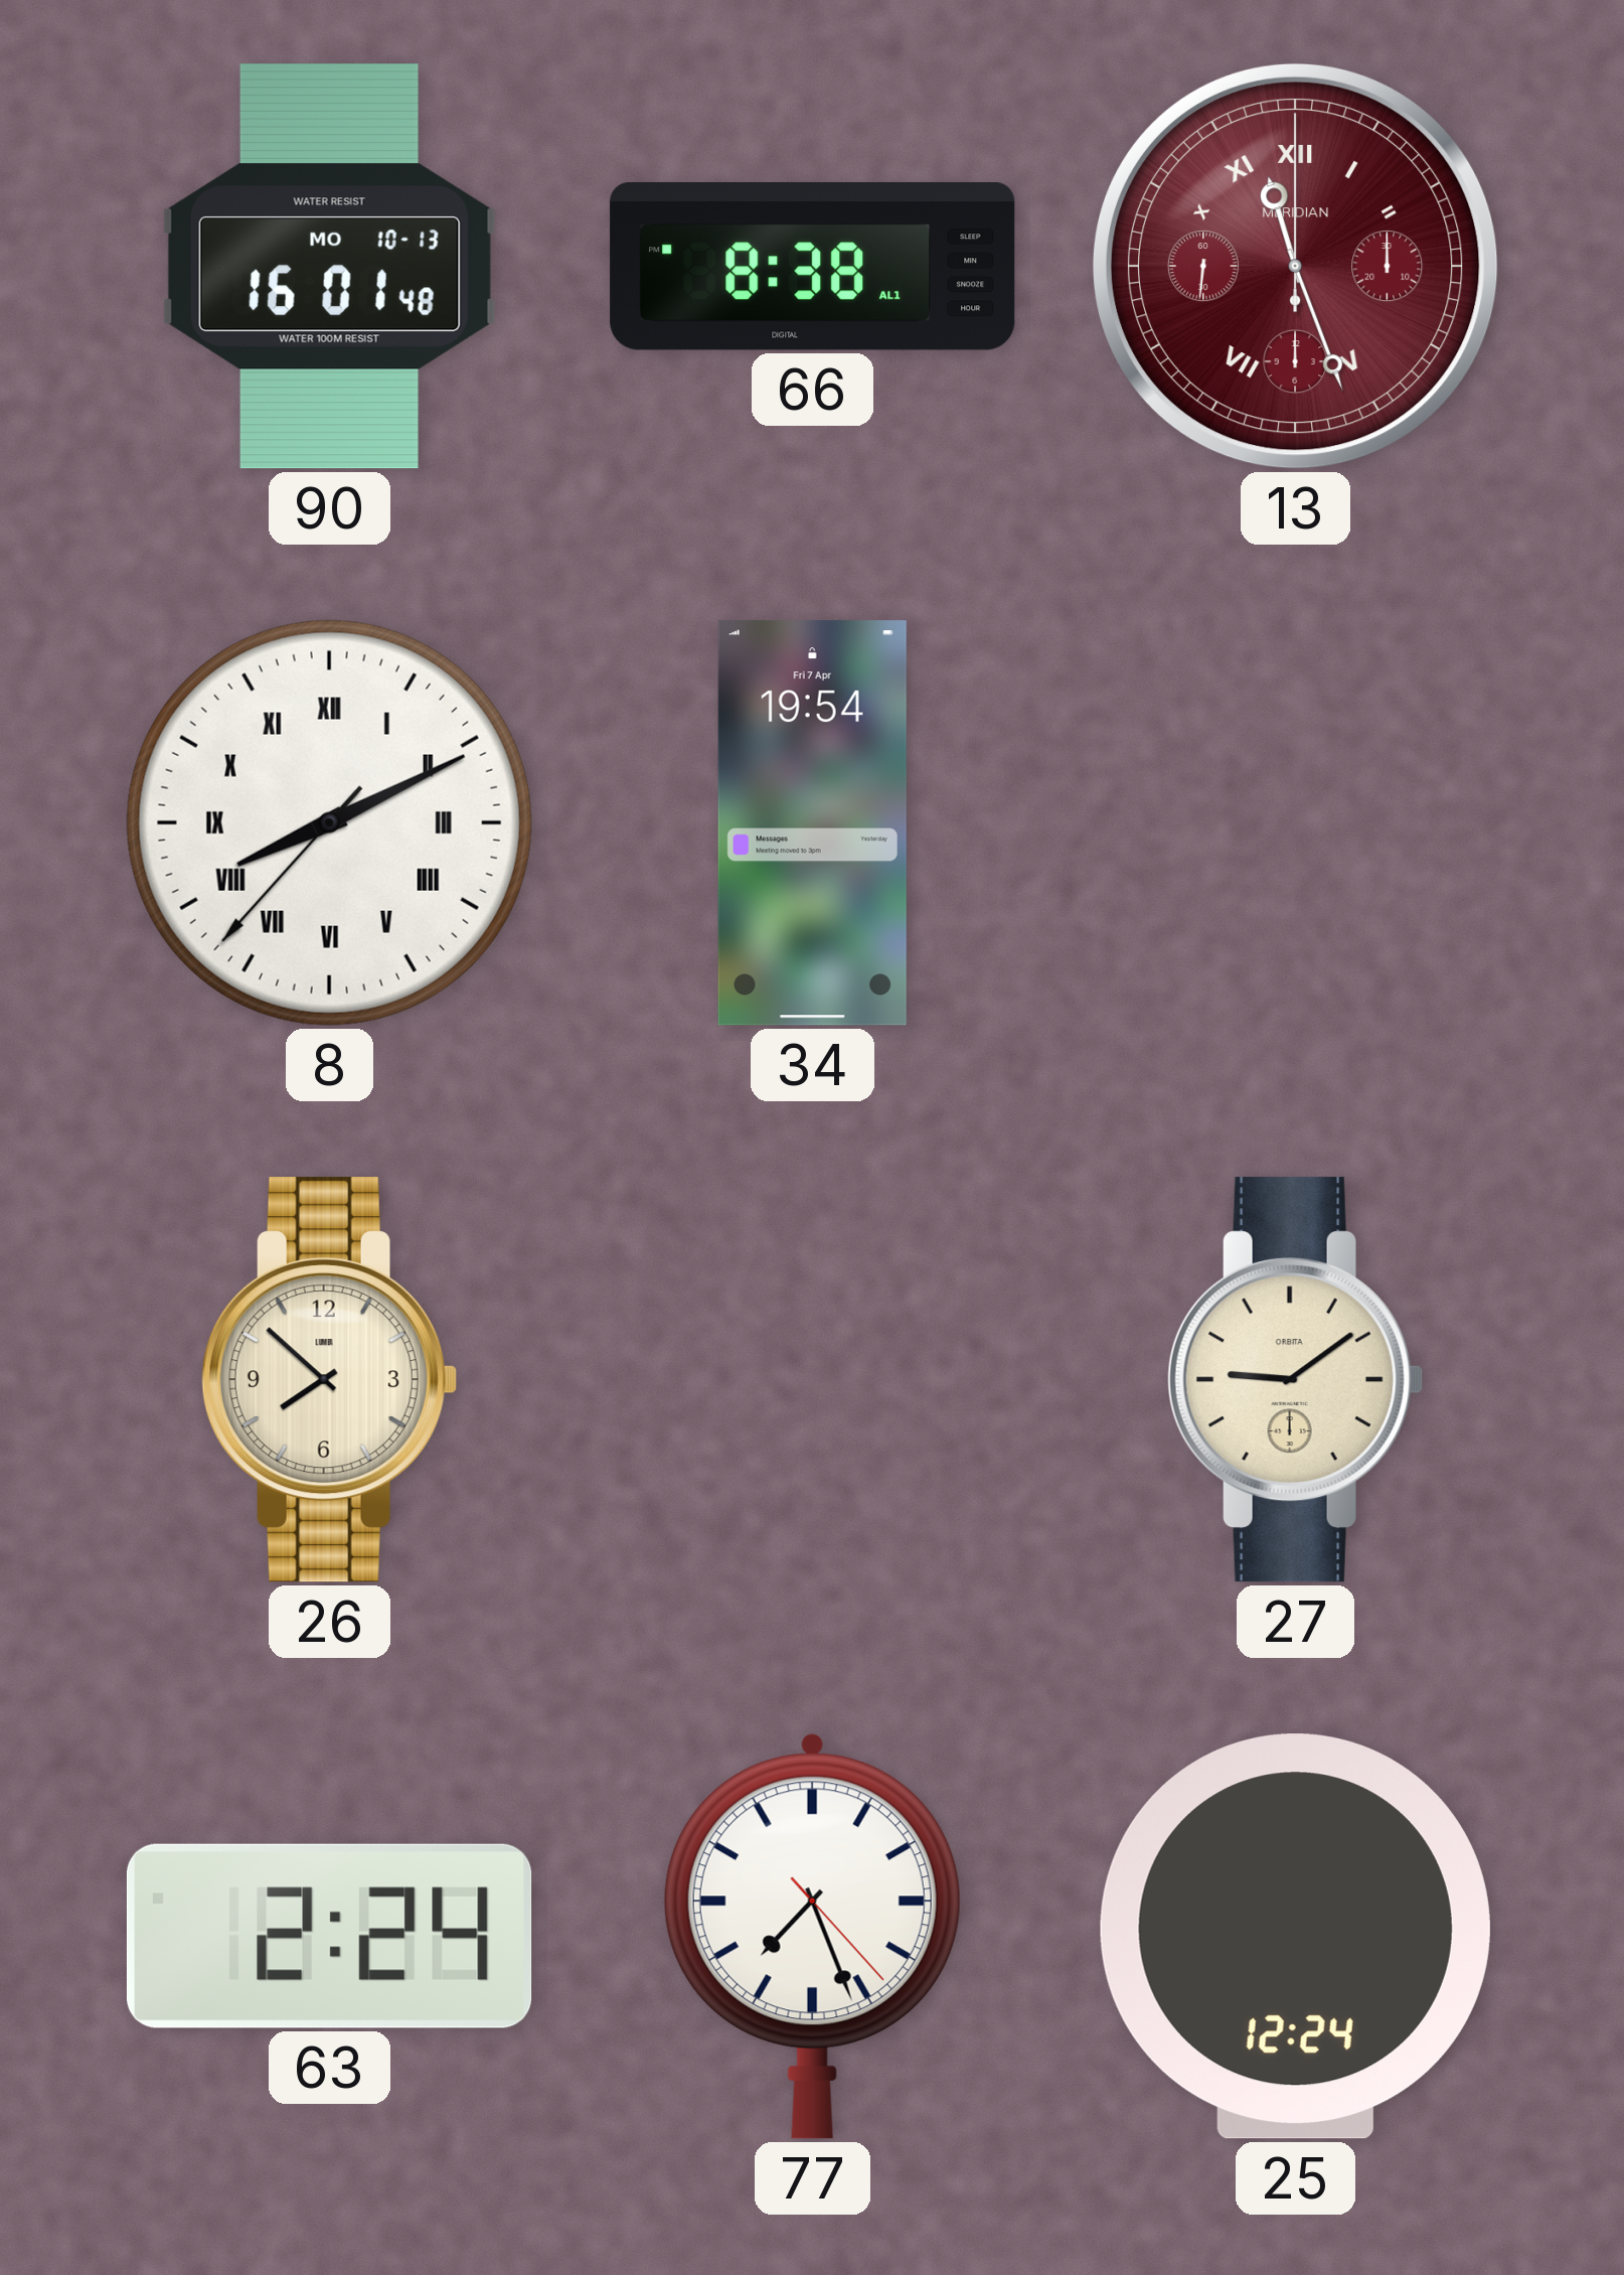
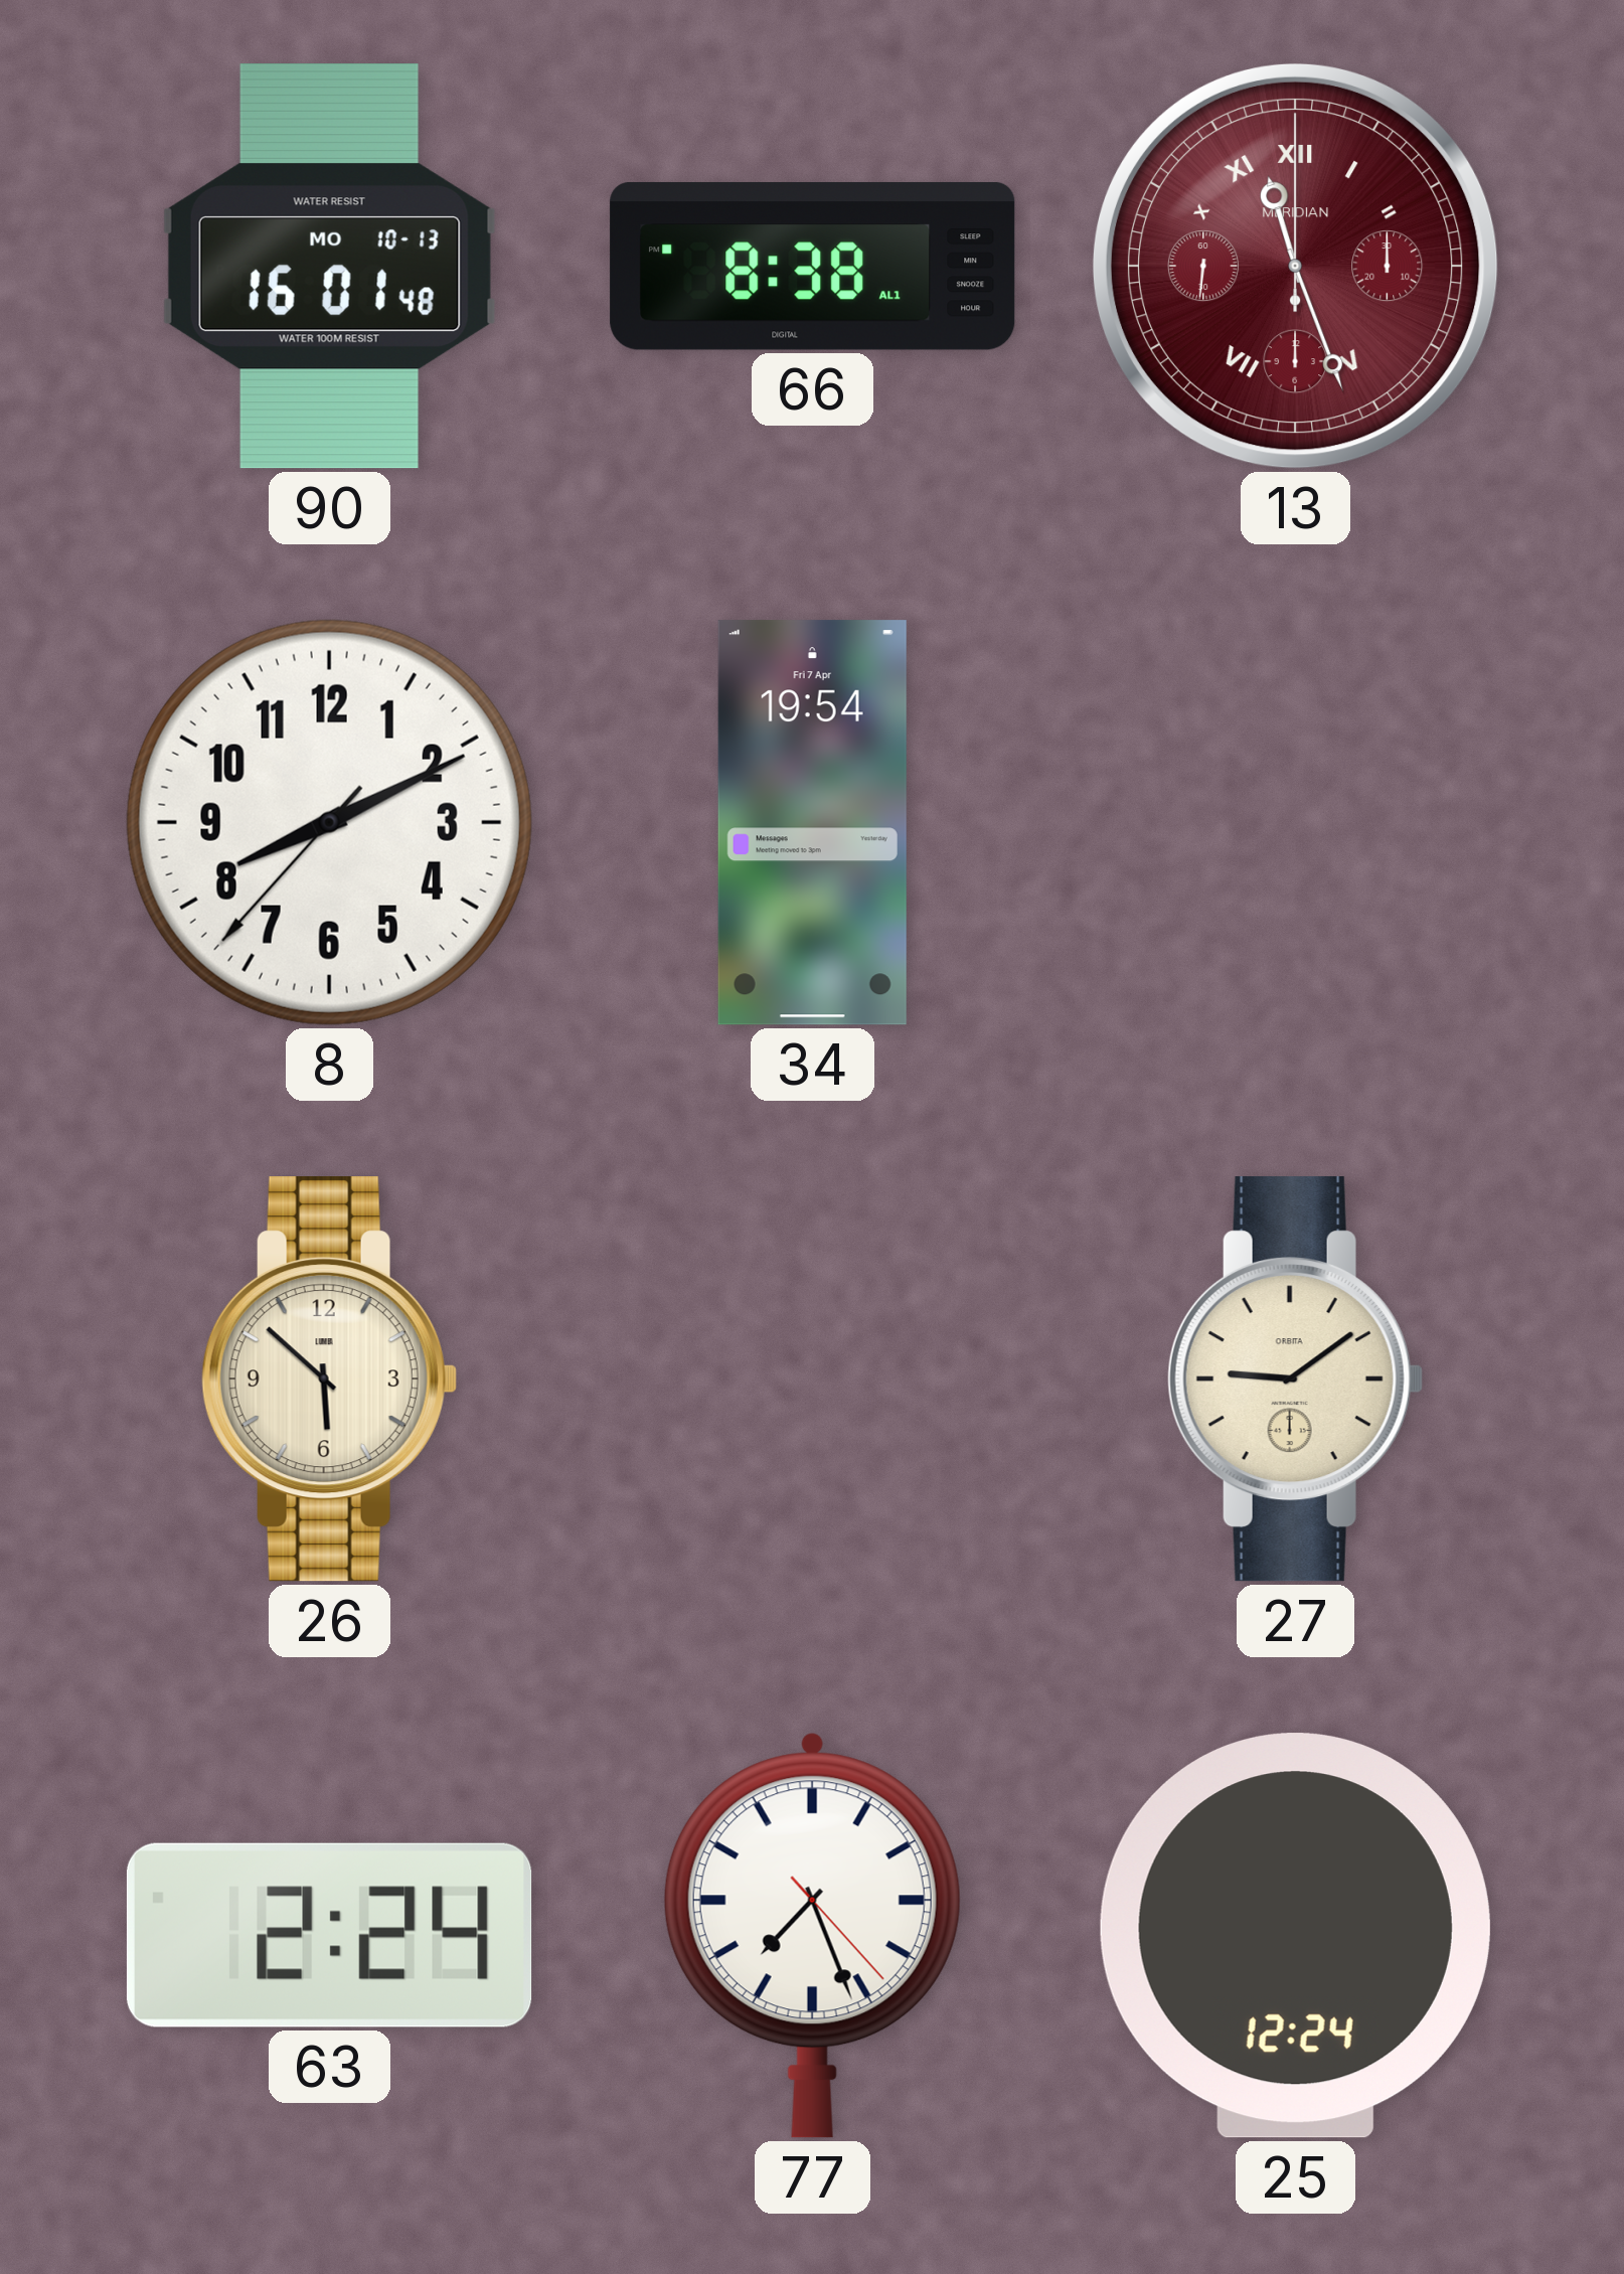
8 numerals: Roman -> Arabic (329, 822)
26: 7:52 -> 5:52 (329, 1379)
